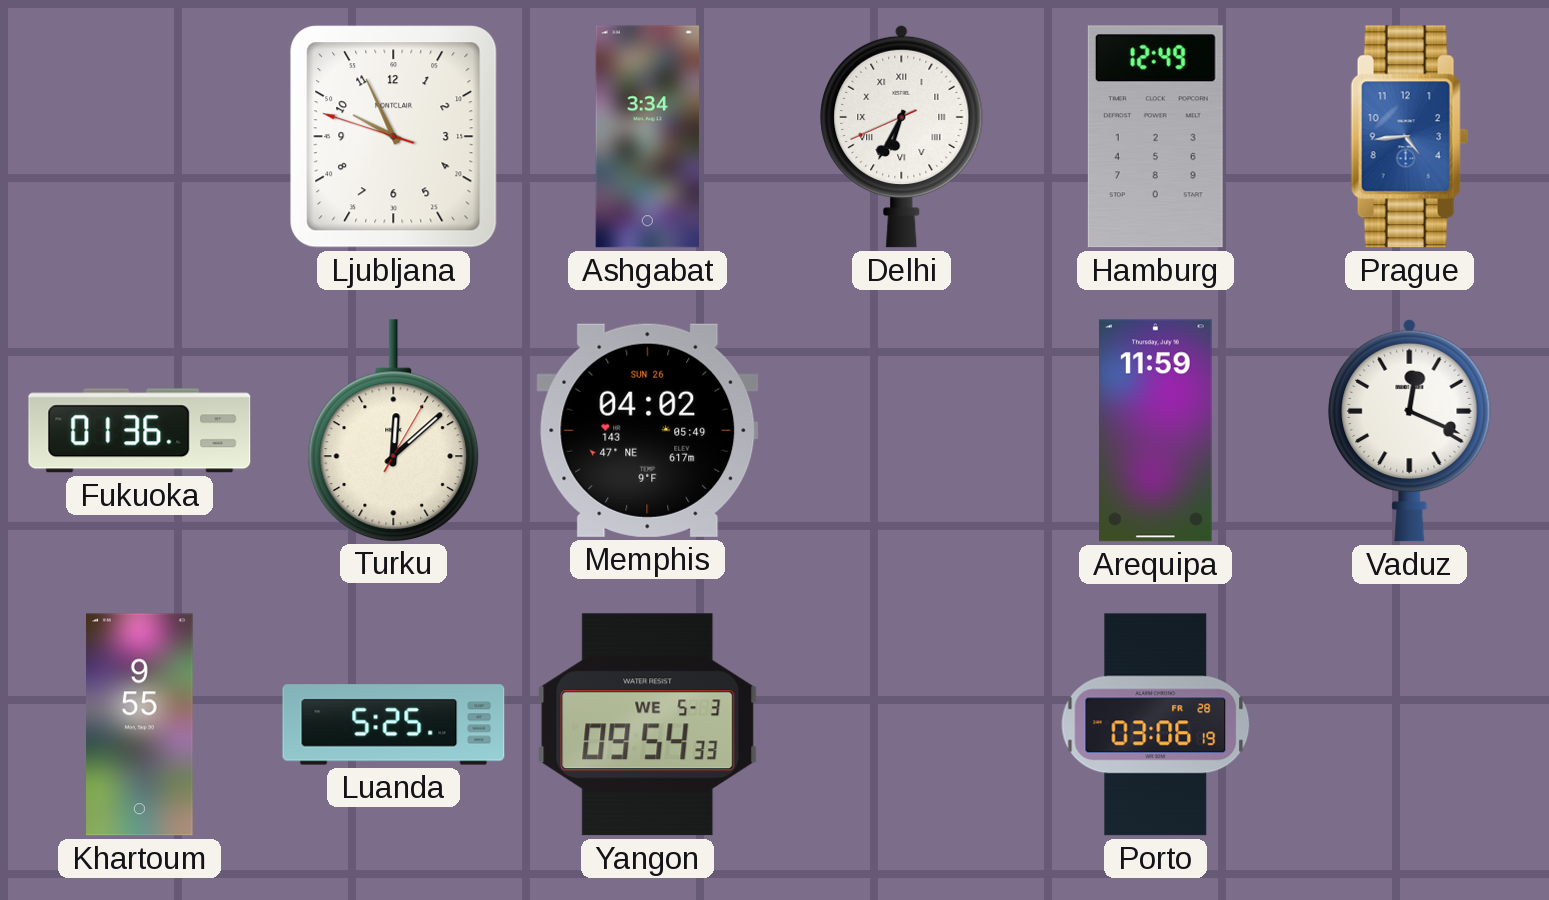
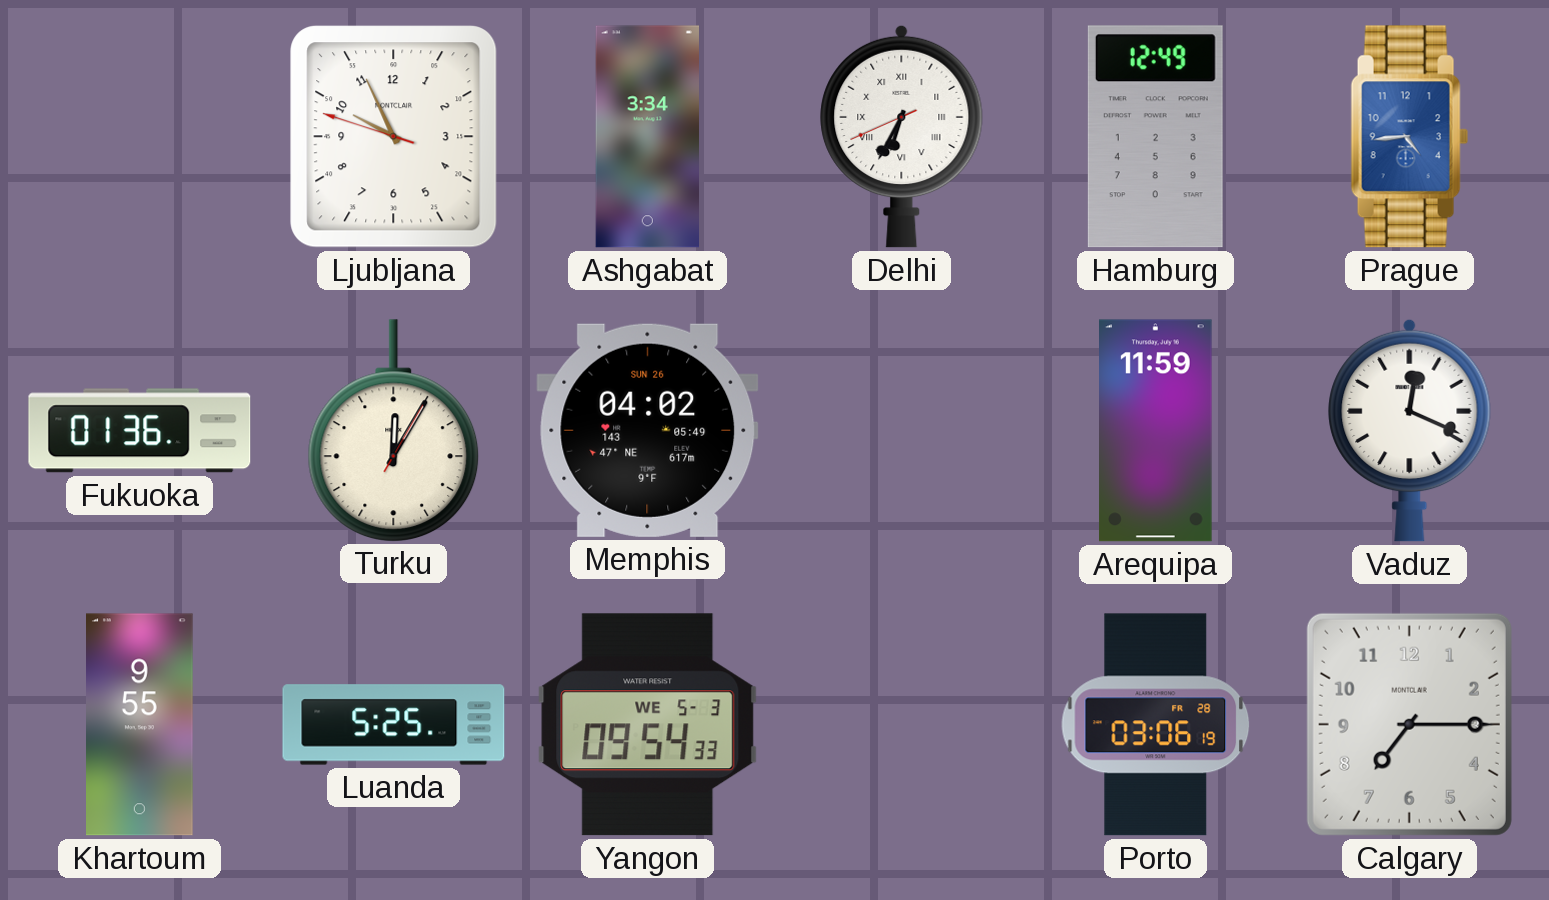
Turku: 12:08 -> 12:05 (394, 430)
Calgary: none -> 7:15 (1409, 724)
